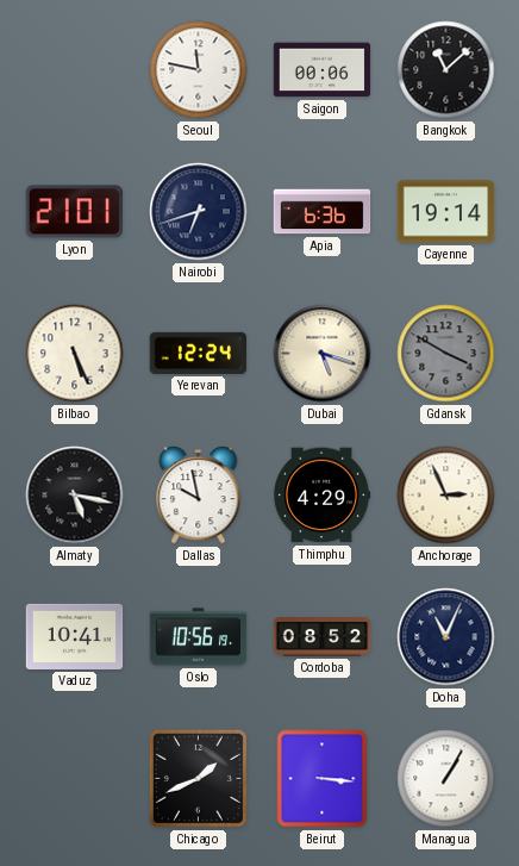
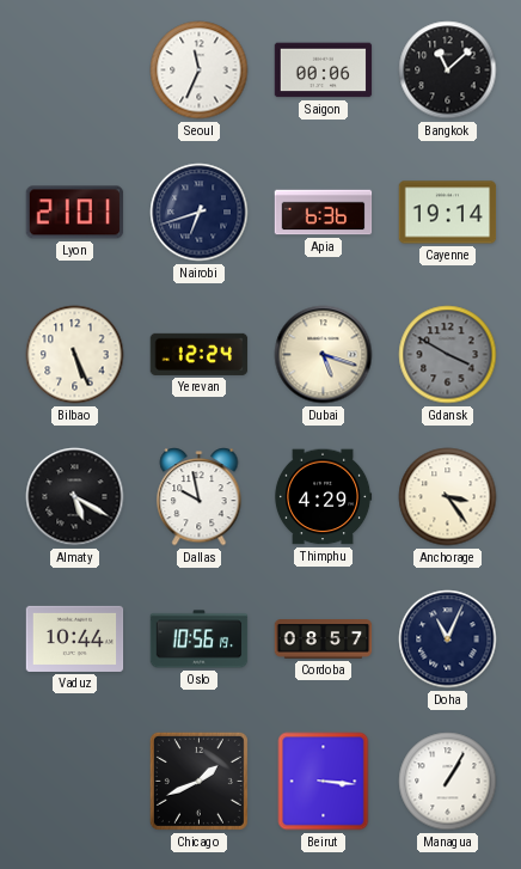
Seoul: 11:47 -> 11:34 (200, 71)
Almaty: 5:17 -> 5:20 (75, 497)
Anchorage: 2:56 -> 3:24 (448, 497)
Vaduz: 10:41 -> 10:44 (75, 638)
Cordoba: 08:52 -> 08:57 (324, 639)
